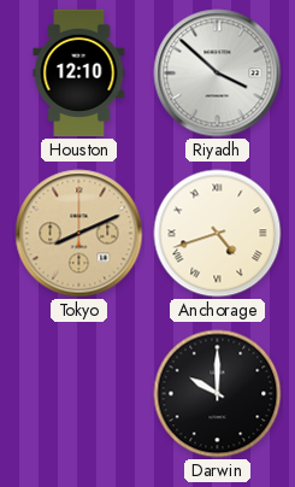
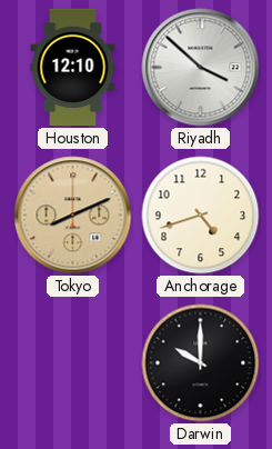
Anchorage numerals: Roman -> Arabic (201, 216)
